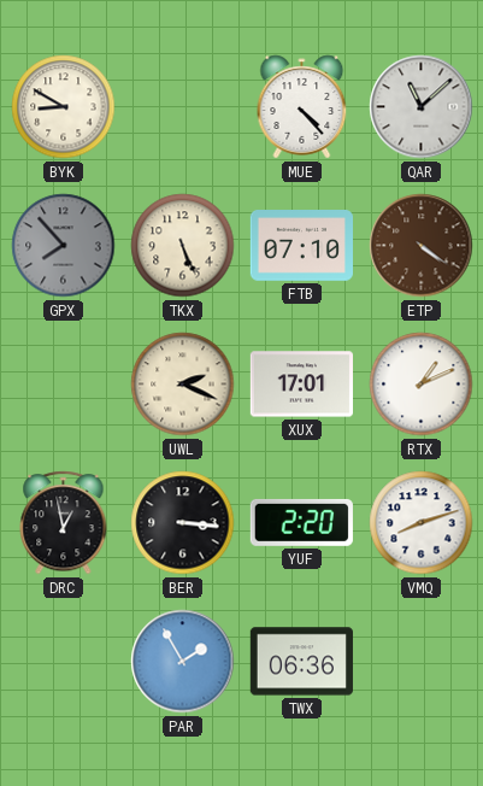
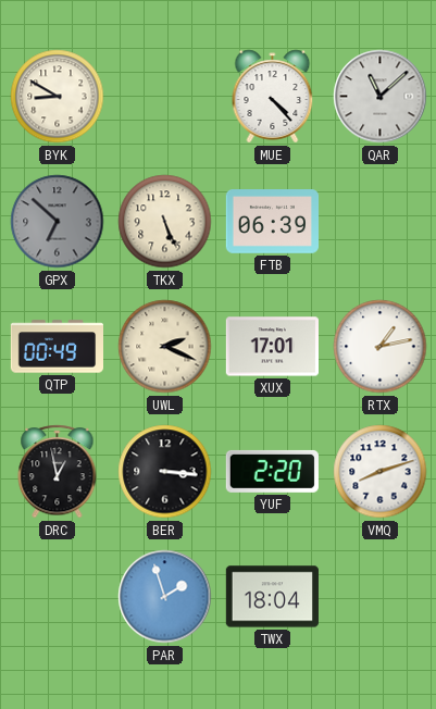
GPX: 7:53 -> 6:52 (58, 222)
FTB: 07:10 -> 06:39 (272, 222)
ETP: 4:21 -> none (422, 246)
QTP: none -> 00:49 (57, 347)
RTX: 1:11 -> 1:13 (381, 347)
PAR: 1:55 -> 1:57 (165, 597)
TWX: 06:36 -> 18:04 (272, 597)
